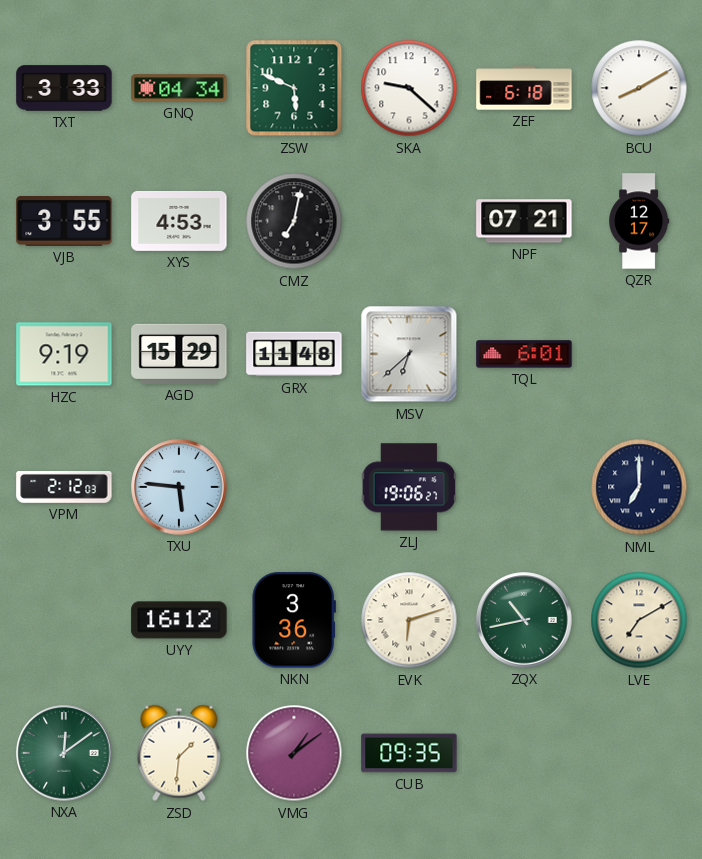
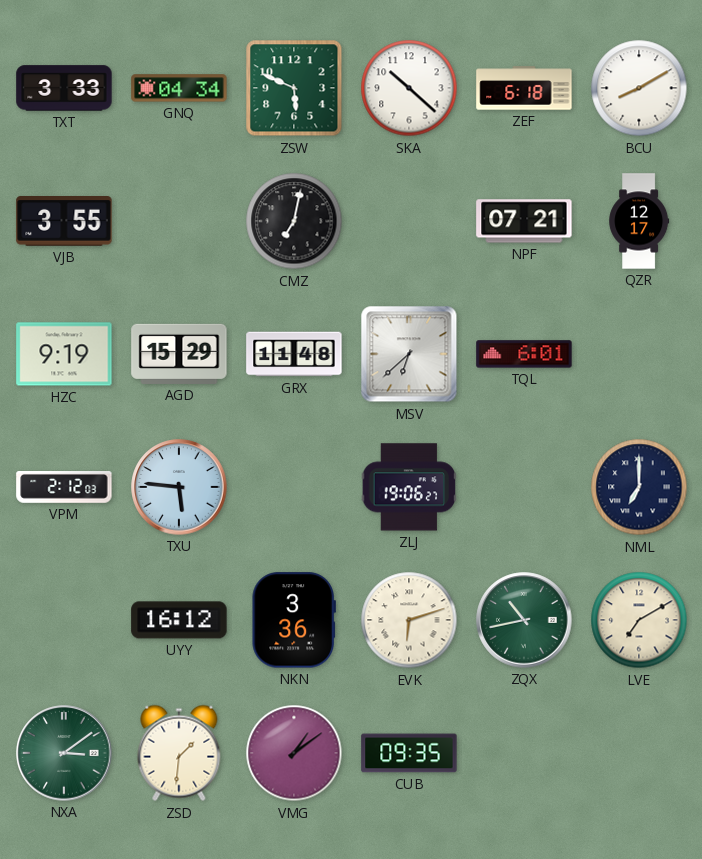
SKA: 9:22 -> 10:22 (409, 88)
XYS: 4:53 -> none (179, 221)
NXA: 12:09 -> 3:09 (64, 753)
